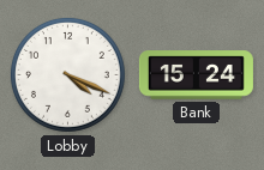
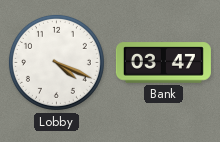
Bank: 15:24 -> 03:47 (163, 63)
